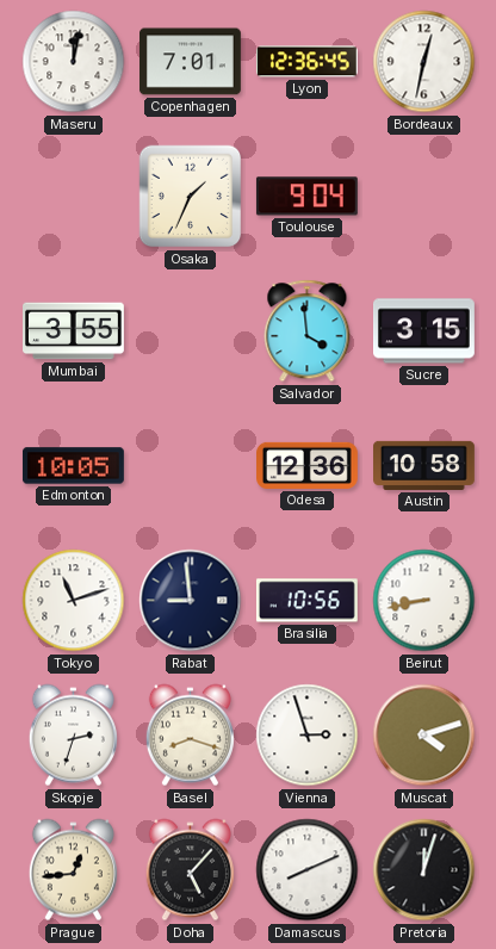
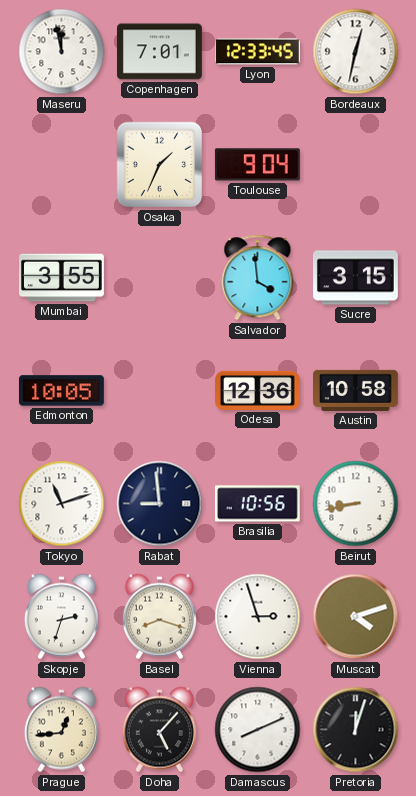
Maseru: 12:02 -> 11:58 (62, 52)
Lyon: 12:36 -> 12:33 (257, 52)
